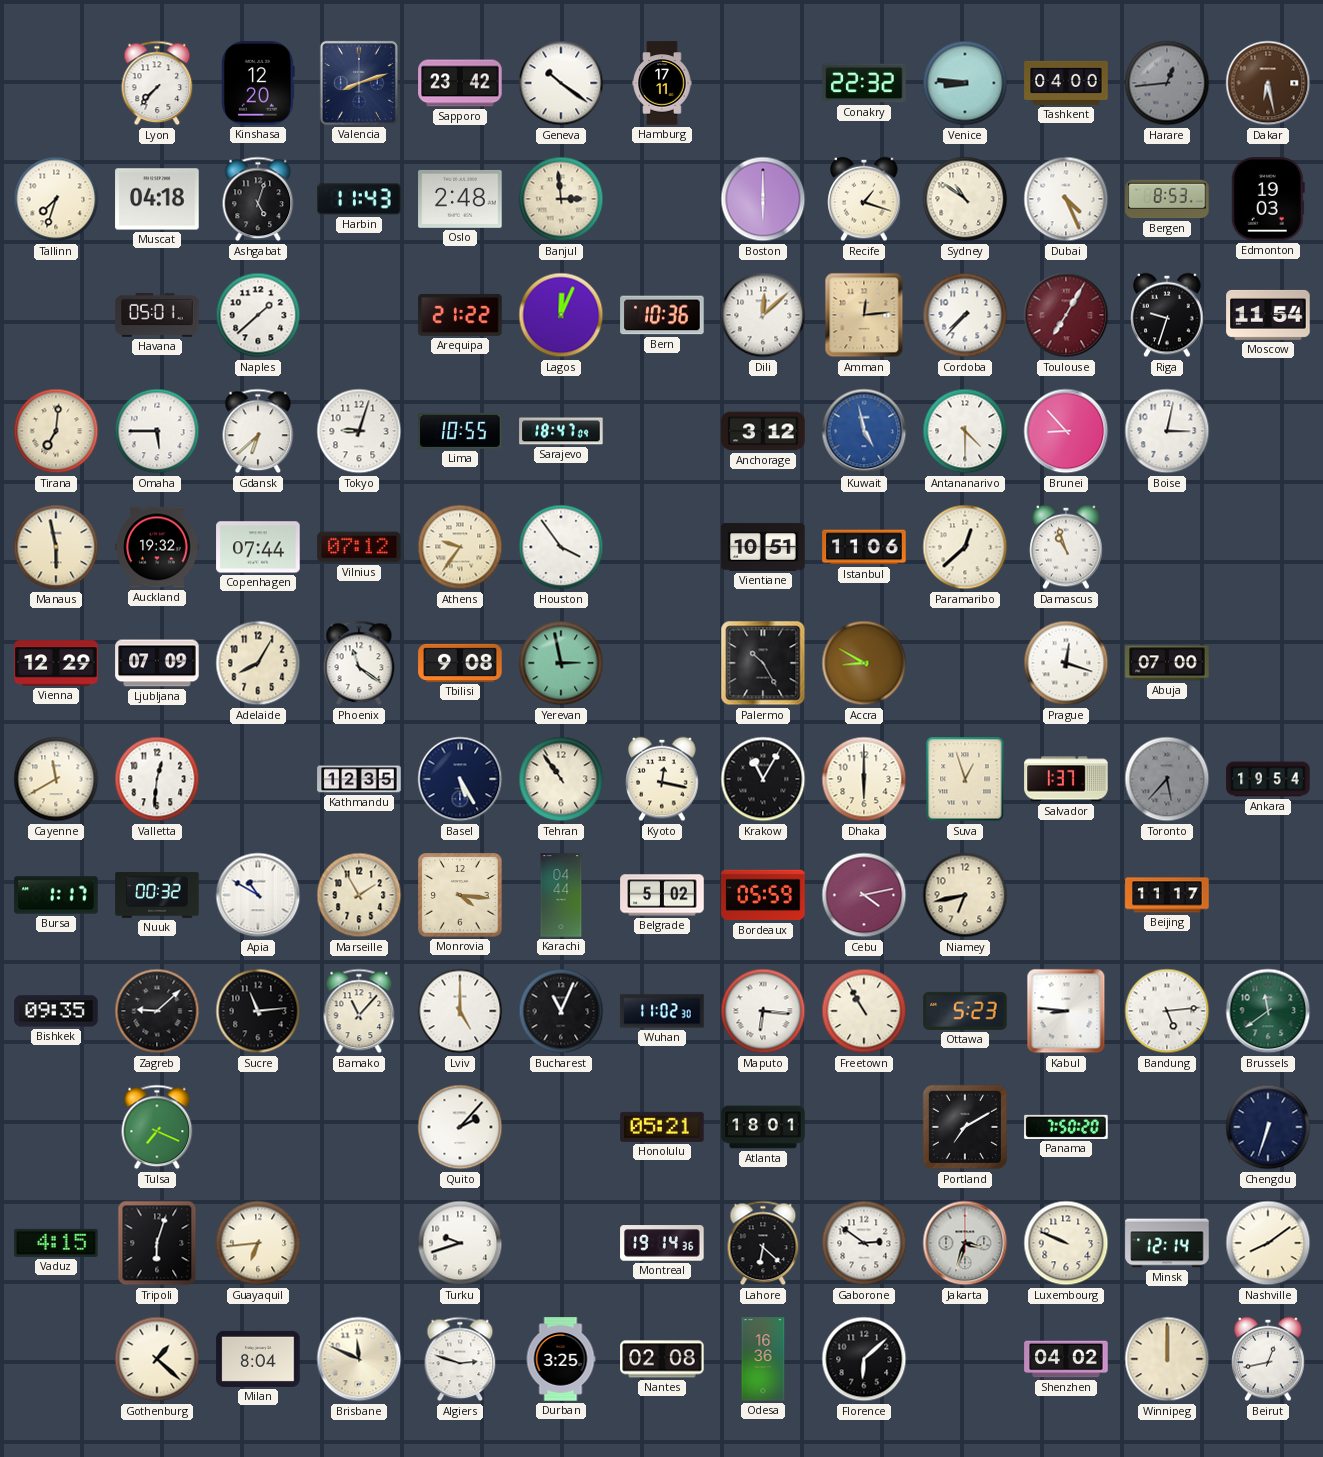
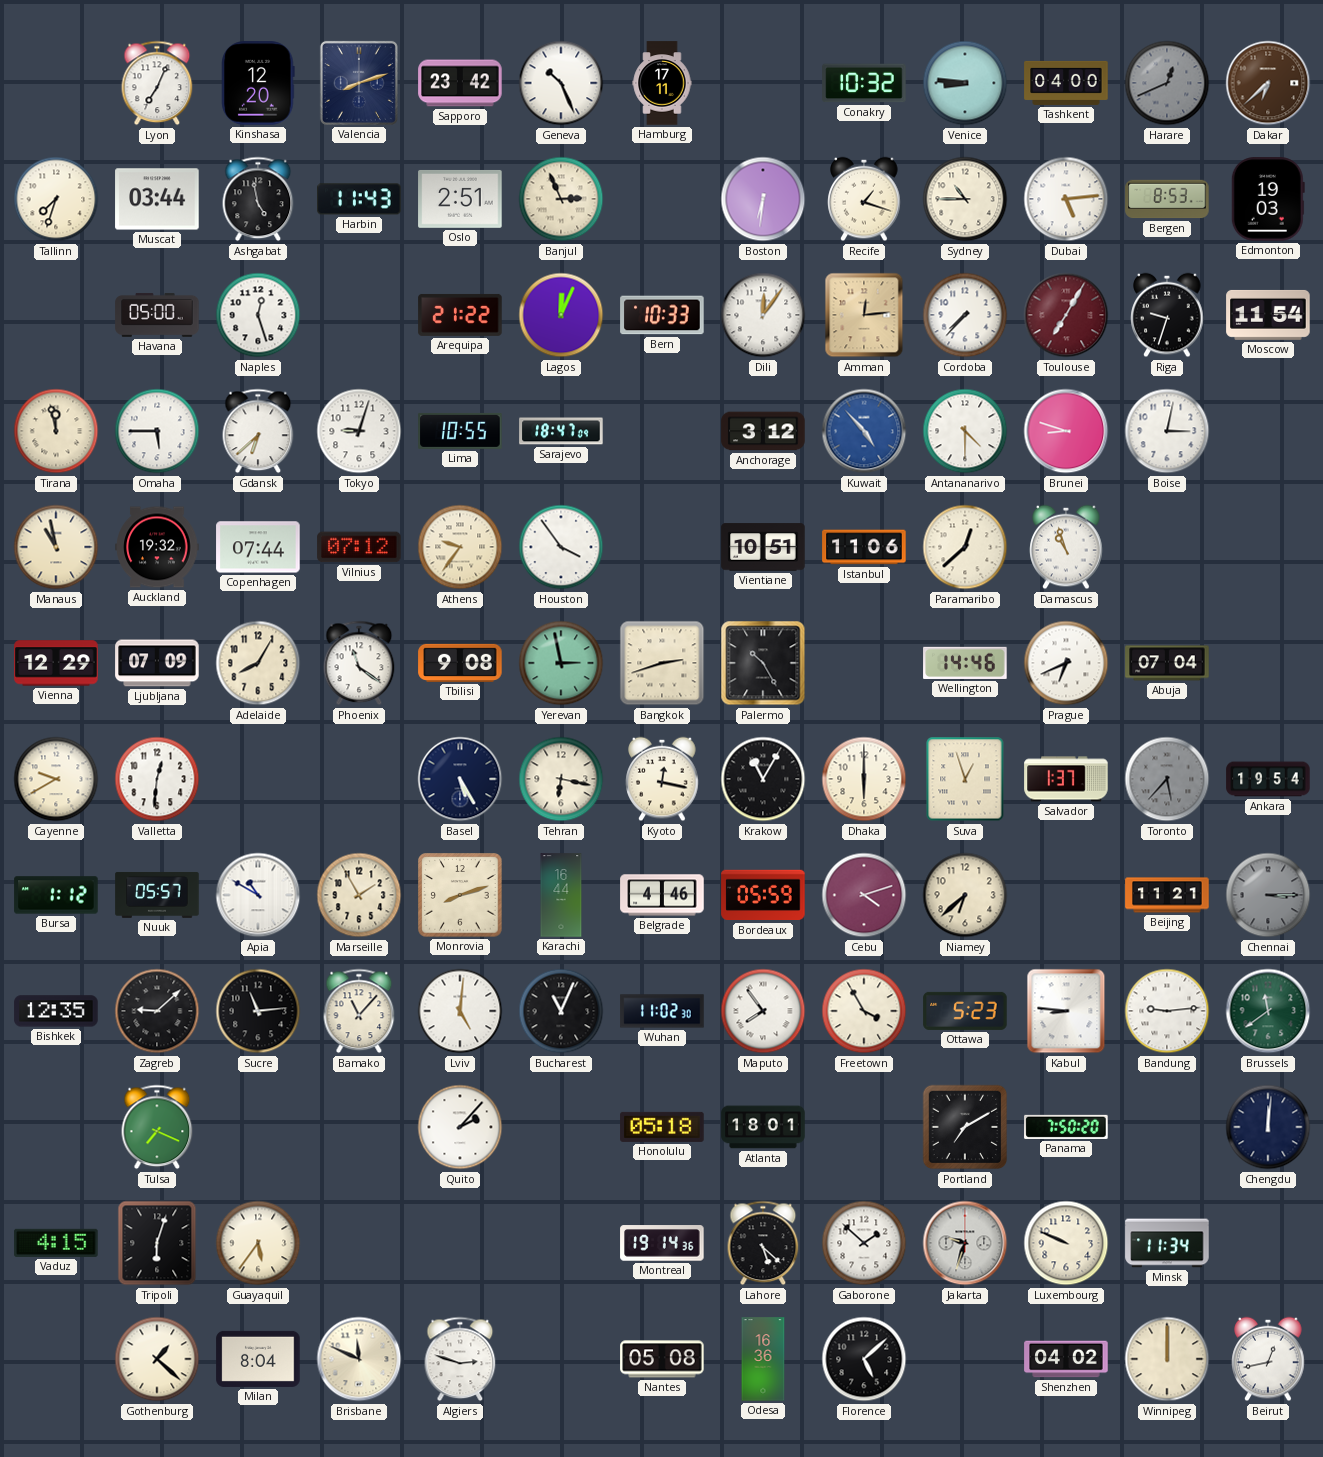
Lyon: 7:37 -> 7:04 (157, 83)
Geneva: 10:21 -> 10:26 (561, 83)
Conakry: 22:32 -> 10:32 (864, 83)
Harare: 12:44 -> 12:41 (1167, 83)
Dakar: 6:28 -> 6:38 (1268, 83)
Muscat: 04:18 -> 03:44 (157, 199)
Ashgabat: 5:03 -> 4:58 (258, 199)
Oslo: 2:48 -> 2:51 (460, 199)
Banjul: 2:59 -> 2:56 (561, 199)
Boston: 6:00 -> 6:31 (763, 199)
Sydney: 10:51 -> 10:45 (965, 199)
Dubai: 4:26 -> 5:14 (1066, 199)
Havana: 05:01 -> 05:00 (157, 315)
Naples: 1:38 -> 12:27 (258, 315)
Bern: 10:36 -> 10:33 (662, 315)
Dili: 12:08 -> 12:06 (763, 315)
Tirana: 7:01 -> 11:58 (56, 431)
Kuwait: 4:58 -> 4:53 (864, 431)
Brunei: 8:53 -> 8:48 (1066, 431)
Manaus: 5:58 -> 10:58 (56, 547)
Bangkok: none -> 2:42 (662, 663)
Accra: 8:50 -> none (864, 663)
Wellington: none -> 14:46 (965, 663)
Prague: 12:18 -> 6:41 (1066, 663)
Abuja: 07:00 -> 07:04 (1167, 663)
Cayenne: 11:40 -> 9:40 (56, 779)
Kathmandu: 12:35 -> none (359, 779)
Tehran: 10:54 -> 6:17 (561, 779)
Bursa: 1:17 -> 1:12 (56, 895)
Nuuk: 00:32 -> 05:57 (157, 895)
Monrovia: 4:16 -> 8:12 (460, 895)
Karachi: 04:44 -> 16:44 (561, 895)
Belgrade: 5:02 -> 4:46 (662, 895)
Cebu: 4:13 -> 4:12 (864, 895)
Niamey: 6:43 -> 6:38 (965, 895)
Beijing: 11:17 -> 11:21 (1167, 895)
Chennai: none -> 3:15 (1268, 895)
Bishkek: 09:35 -> 12:35 (56, 1011)
Lviv: 5:00 -> 5:01 (460, 1011)
Maputo: 6:16 -> 7:54 (763, 1011)
Freetown: 10:55 -> 3:55 (864, 1011)
Bandung: 5:14 -> 9:14 (1167, 1011)
Honolulu: 05:21 -> 05:18 (662, 1127)
Chengdu: 6:33 -> 12:01 (1268, 1127)
Guayaquil: 6:44 -> 5:36 (258, 1243)
Turku: 9:42 -> none (460, 1243)
Lahore: 6:22 -> 5:22 (763, 1243)
Gaborone: 2:51 -> 1:52 (864, 1243)
Jakarta: 3:33 -> 9:33 (965, 1243)
Minsk: 12:14 -> 11:34 (1167, 1243)
Nashville: 8:09 -> none (1268, 1243)
Durban: 3:25 -> none (561, 1359)
Nantes: 02:08 -> 05:08 (662, 1359)
Florence: 6:08 -> 5:08 (864, 1359)
